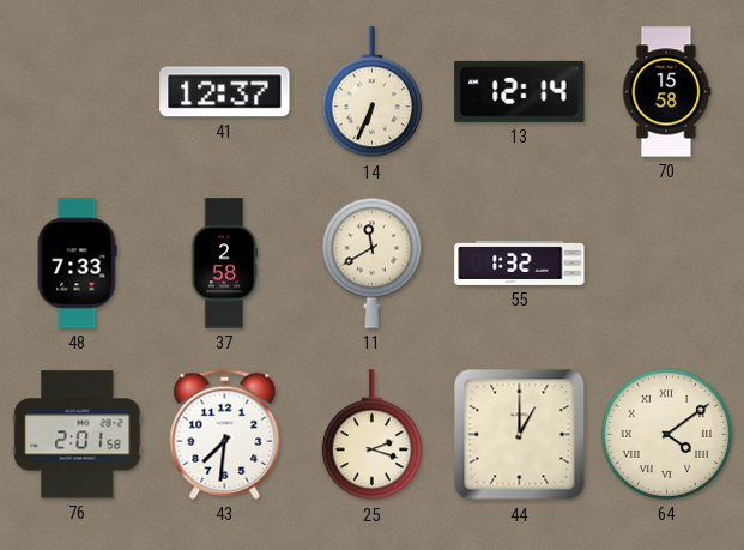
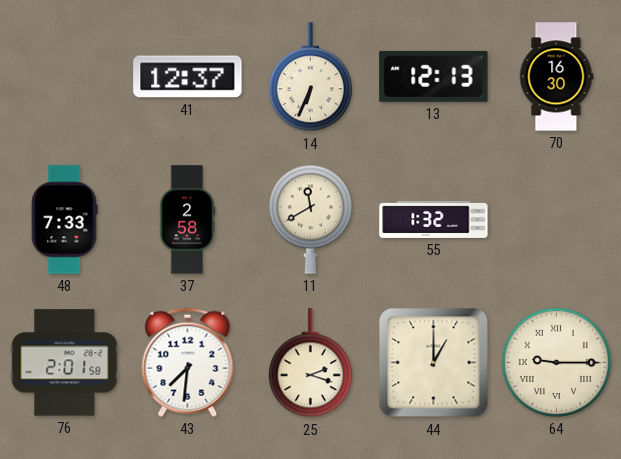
13: 12:14 -> 12:13 (434, 76)
70: 15:58 -> 16:30 (556, 77)
64: 4:09 -> 9:15 (556, 362)
